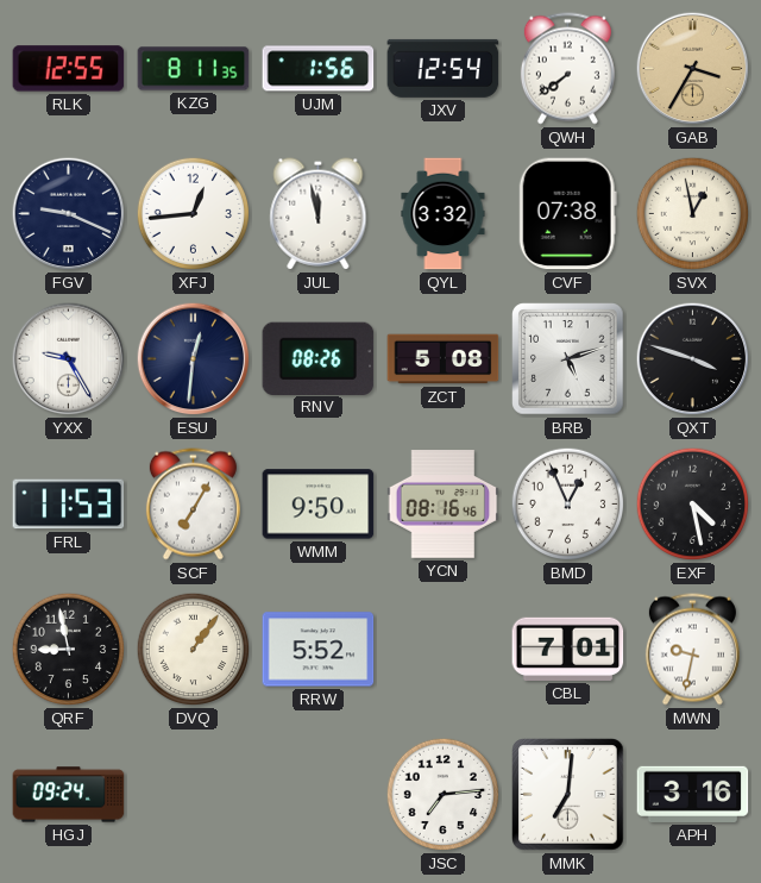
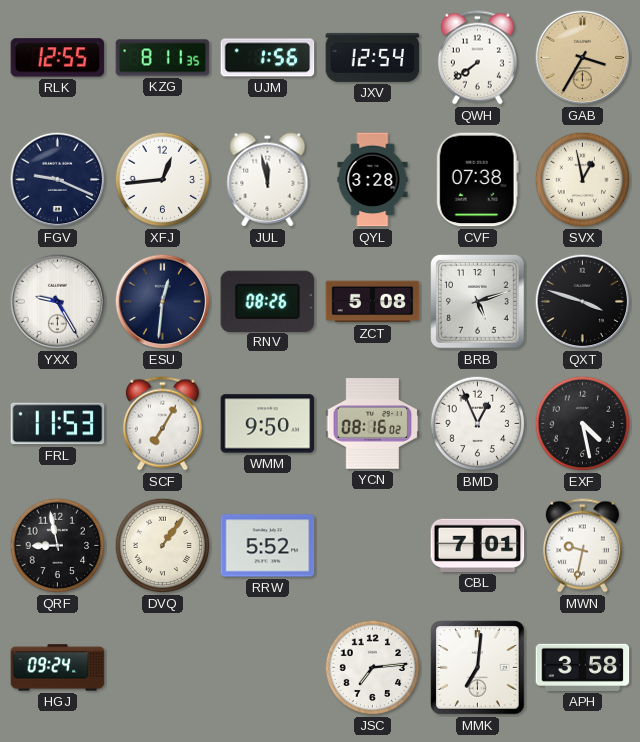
QYL: 3:32 -> 3:28 (373, 180)
YCN: 08:16:46 -> 08:16:02 (373, 424)
APH: 3:16 -> 3:58 (583, 667)
